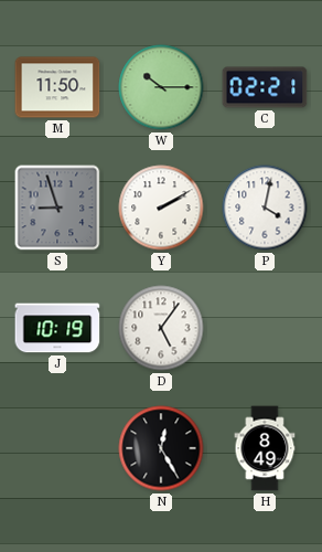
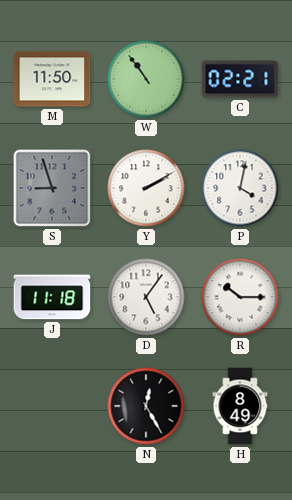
W: 10:15 -> 10:54 (146, 79)
J: 10:19 -> 11:18 (52, 297)
R: none -> 10:15 (240, 297)
